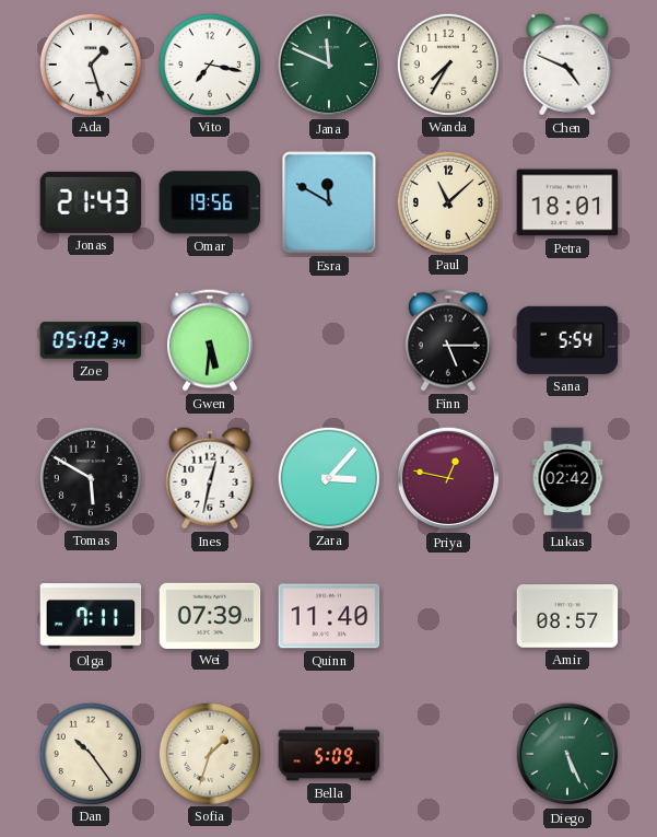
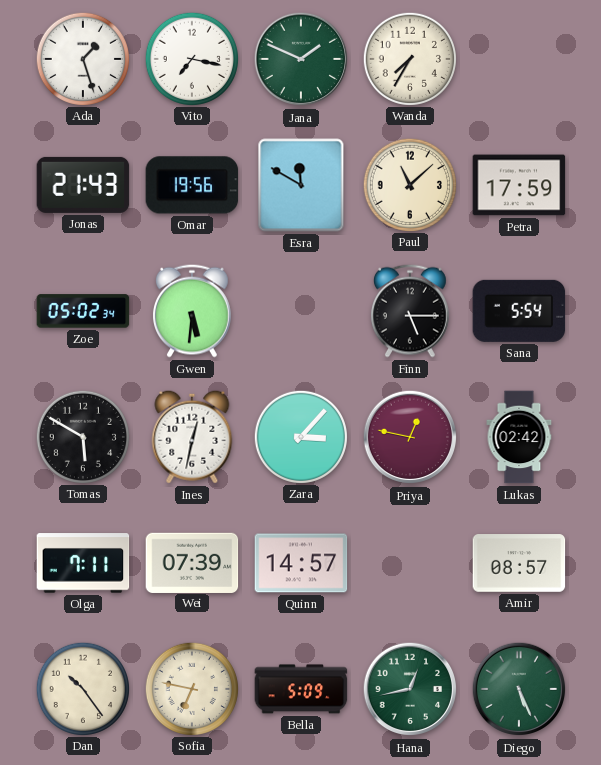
Jana: 11:49 -> 1:49 (301, 59)
Chen: 4:49 -> none (567, 65)
Petra: 18:01 -> 17:59 (519, 185)
Quinn: 11:40 -> 14:57 (301, 563)
Sofia: 1:33 -> 6:47 (191, 688)
Hana: none -> 12:43 (410, 689)
